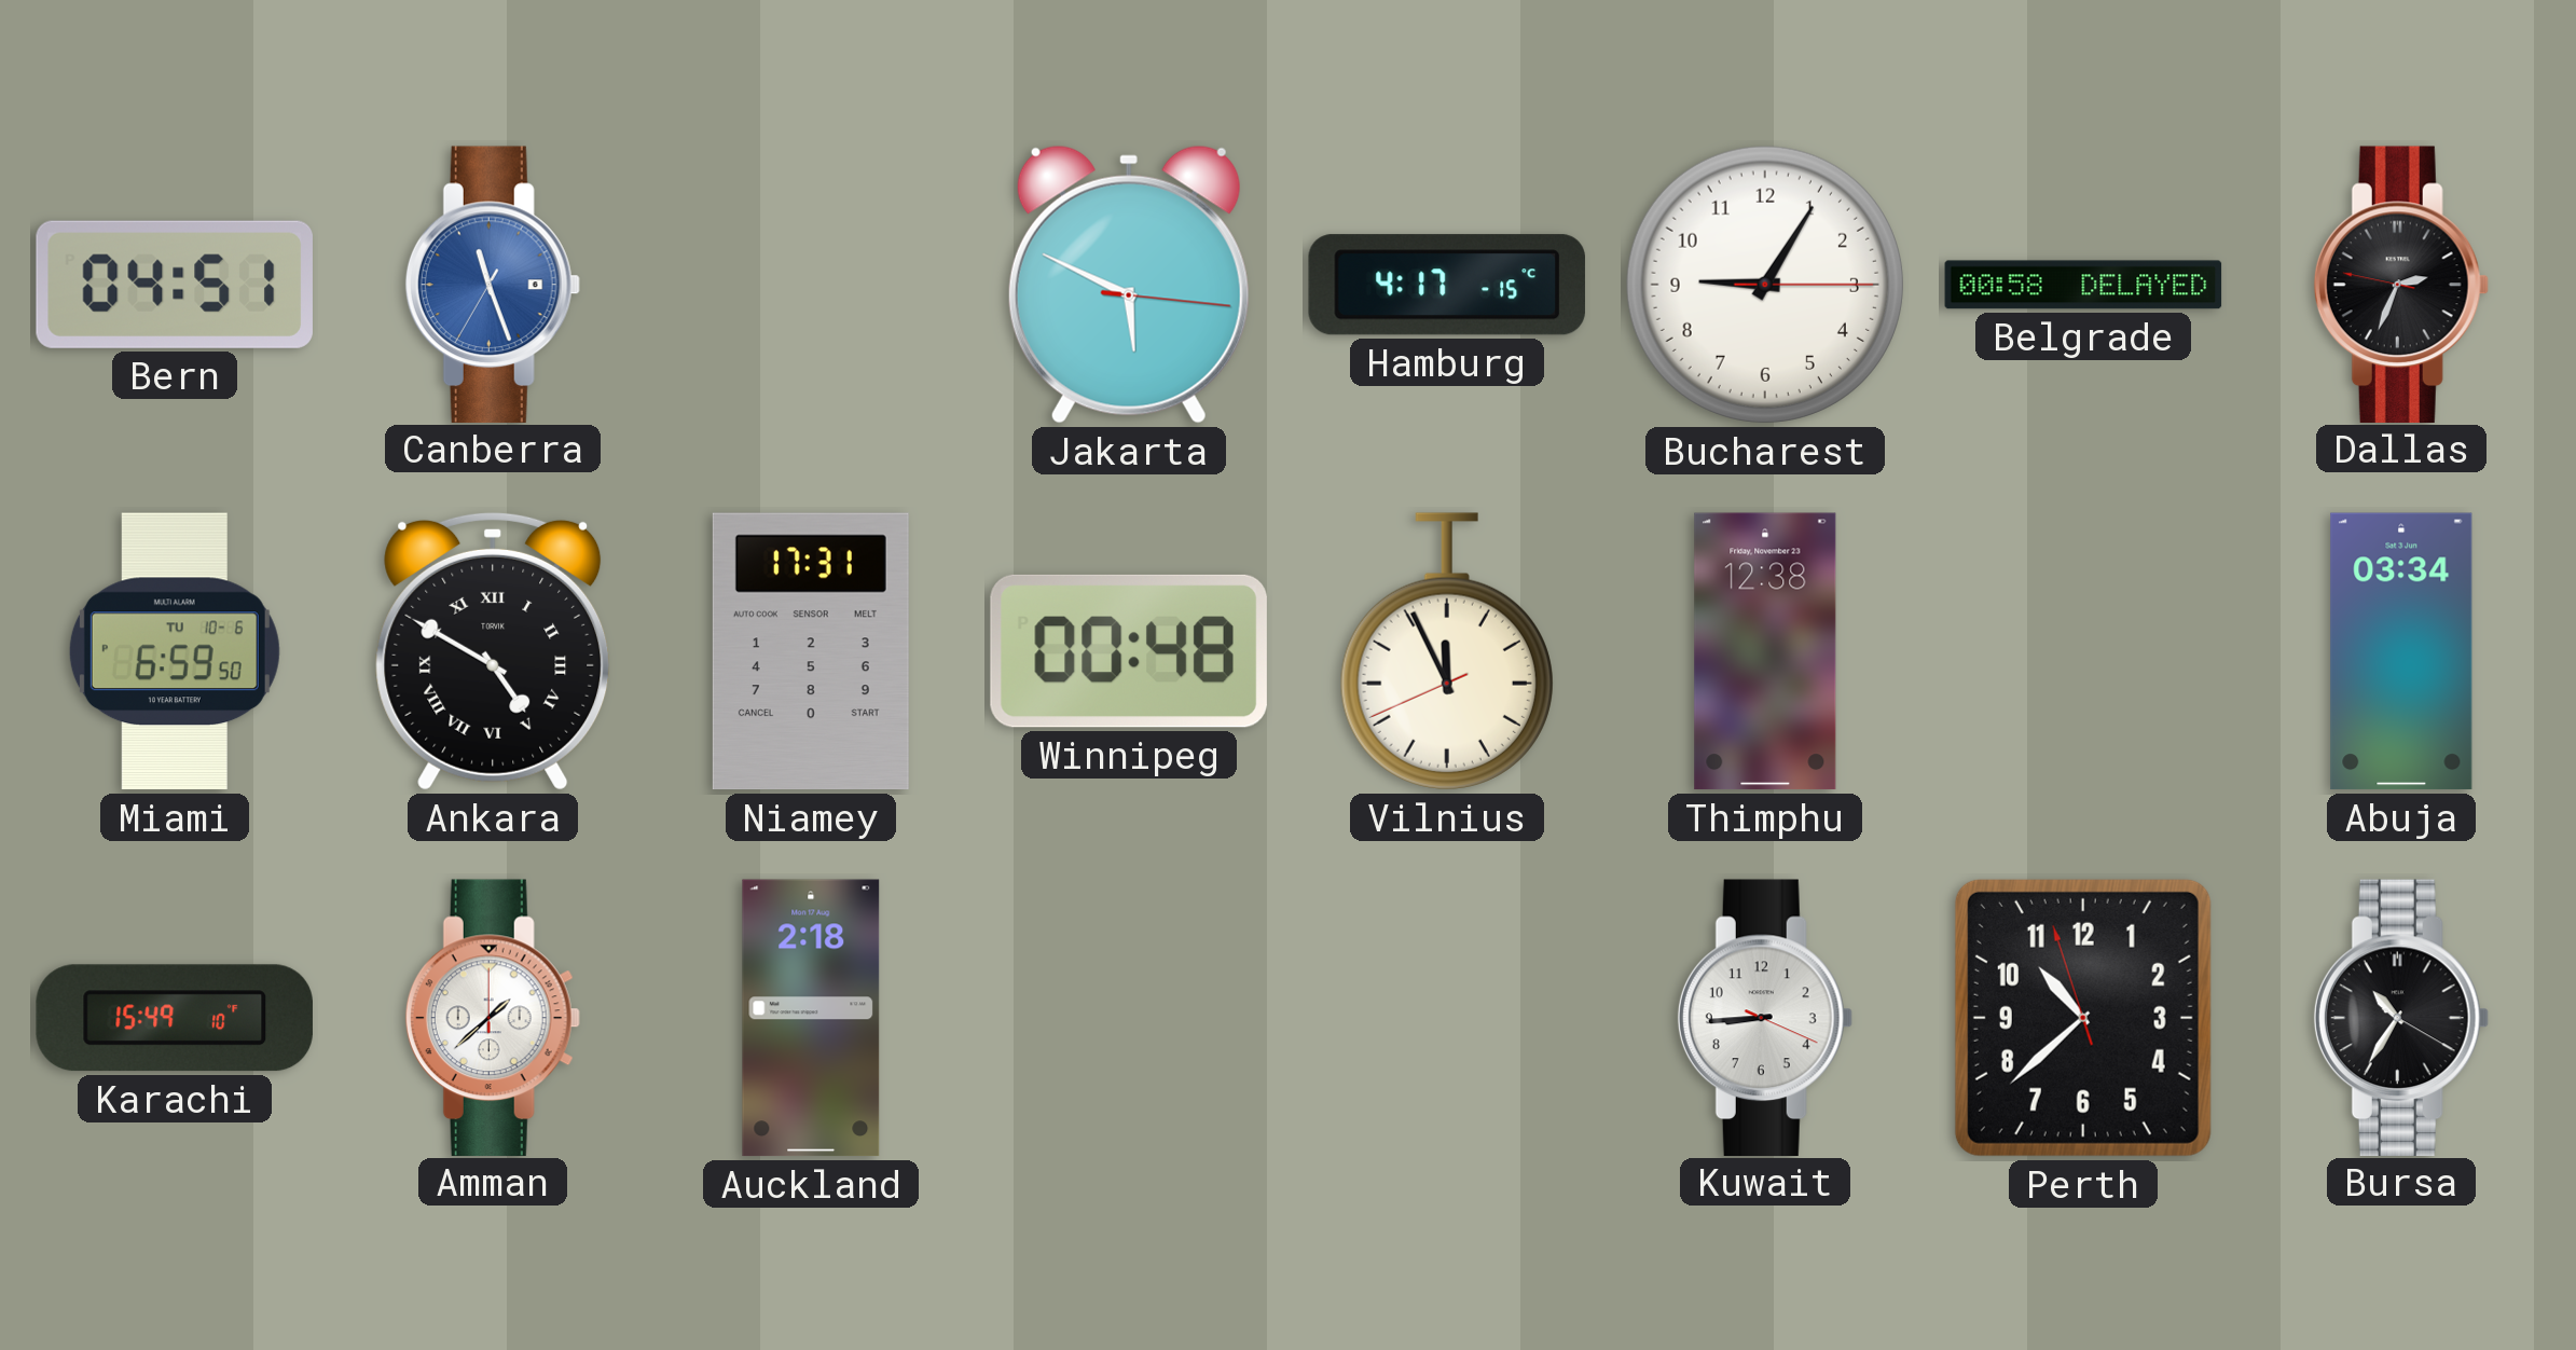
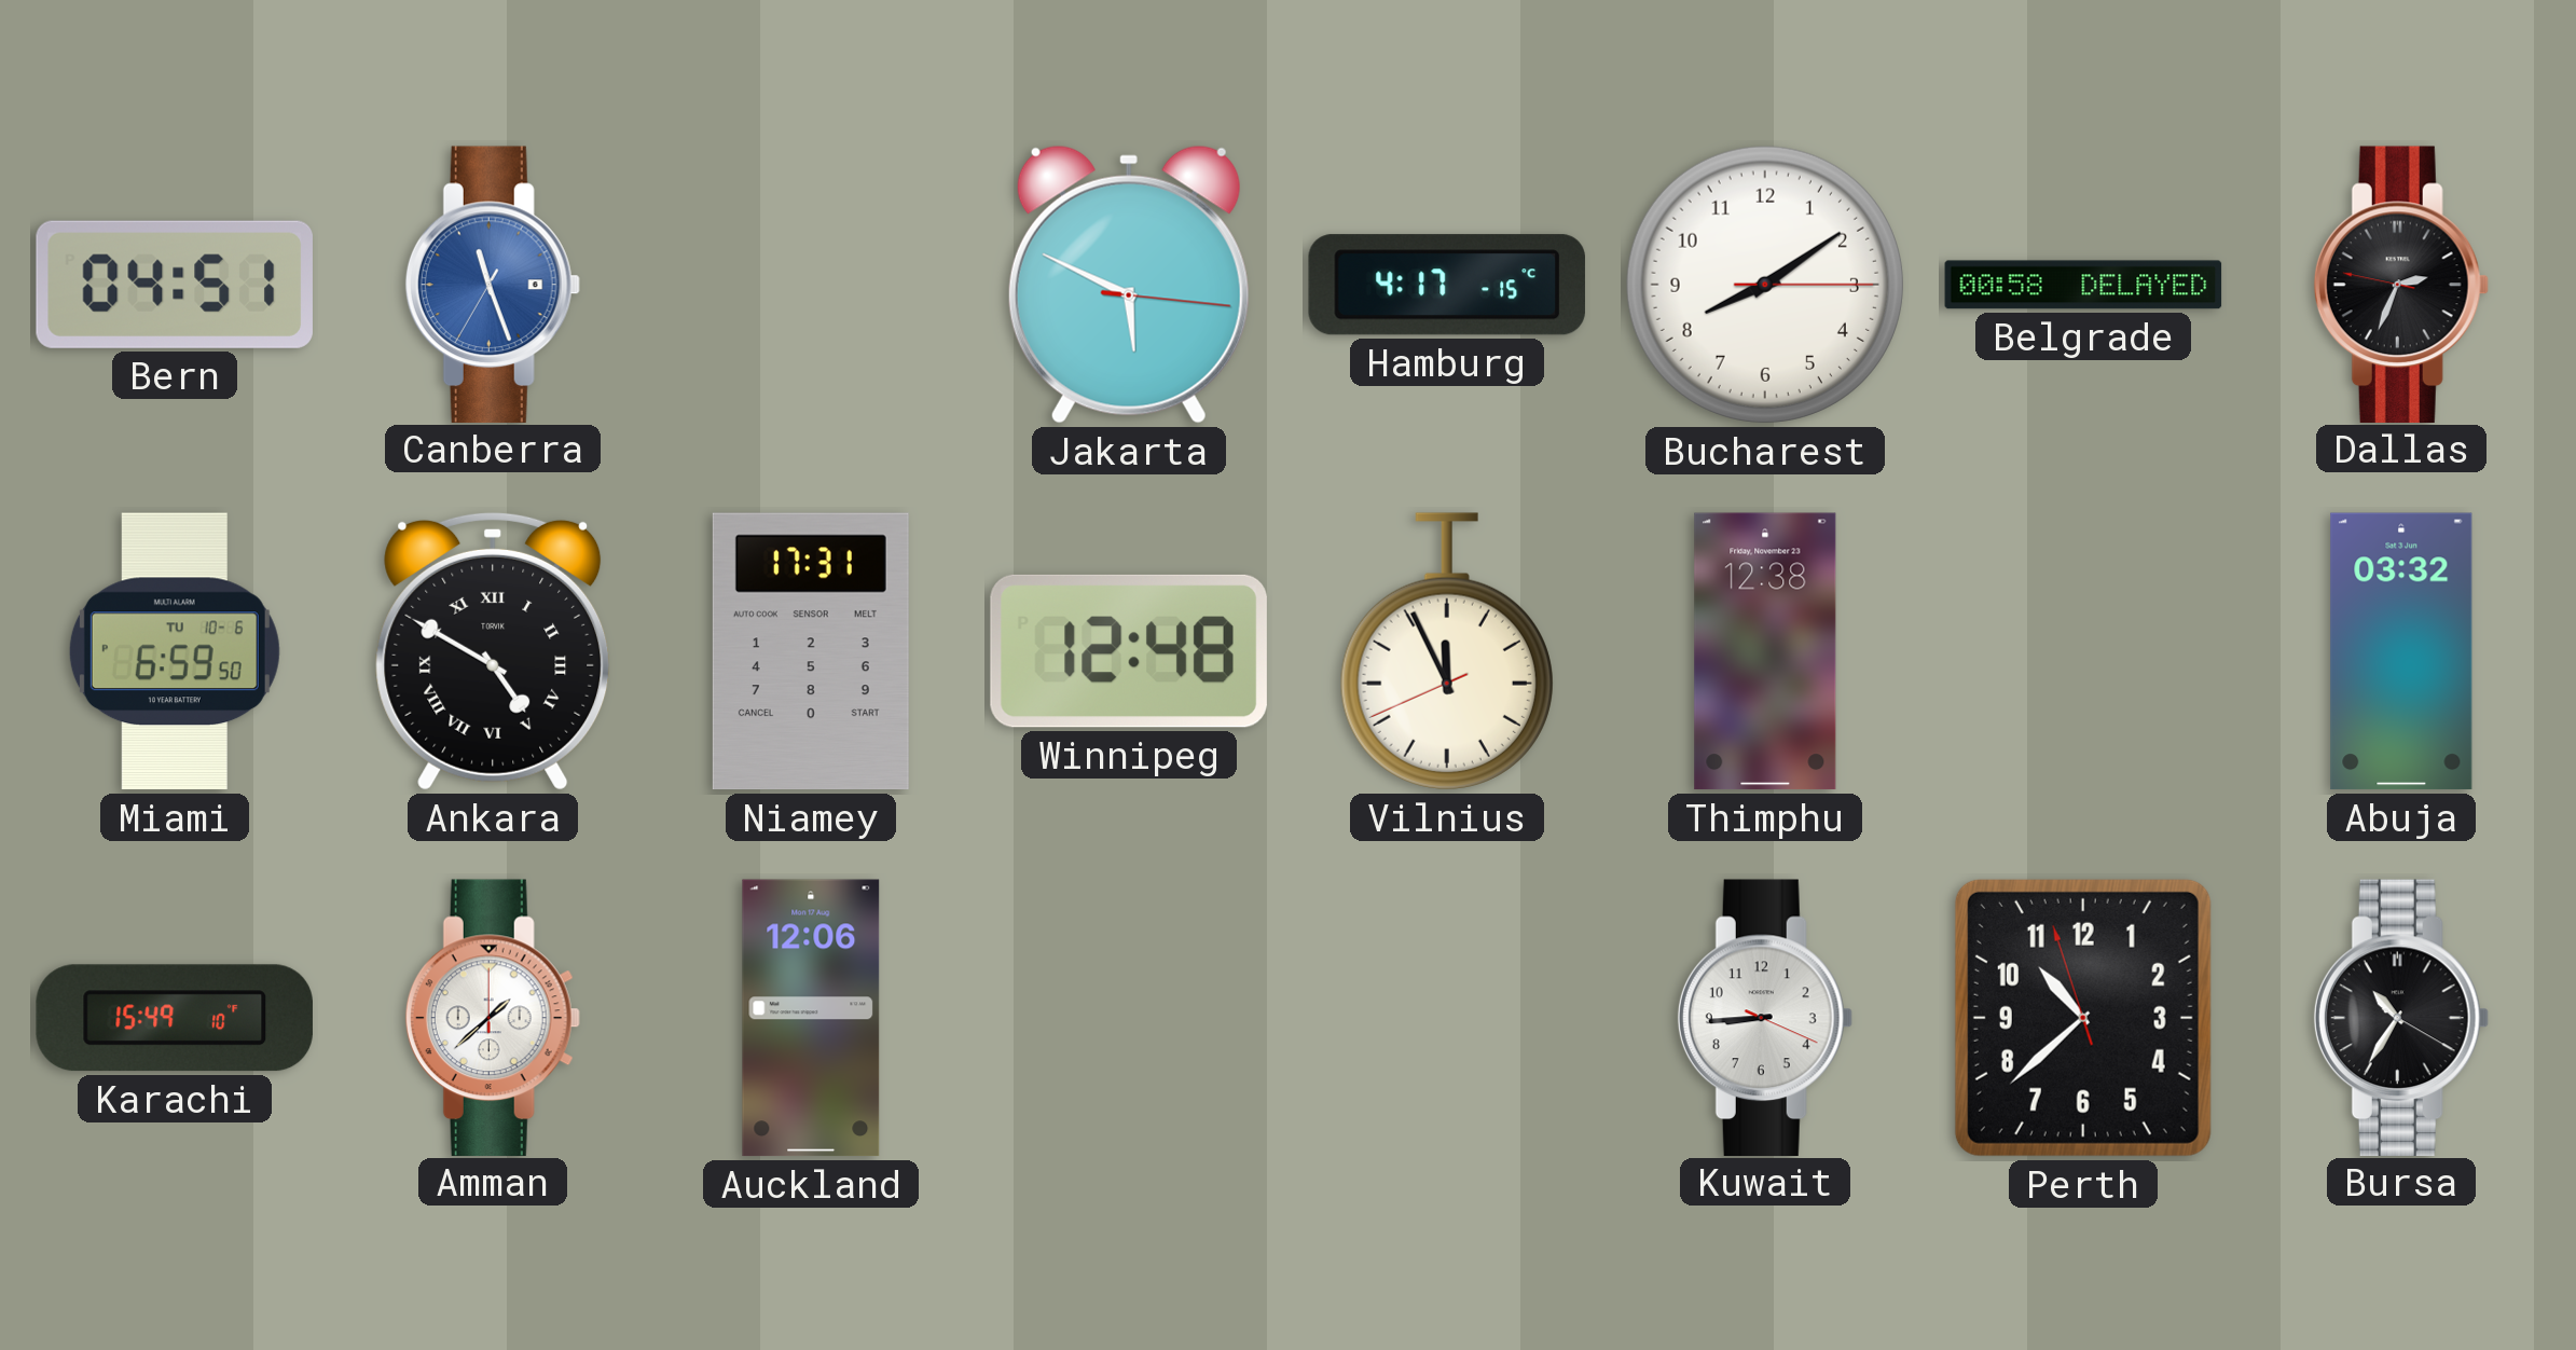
Bucharest: 9:05 -> 8:09 (1765, 285)
Winnipeg: 00:48 -> 12:48 (1129, 651)
Abuja: 03:34 -> 03:32 (2401, 651)
Auckland: 2:18 -> 12:06 (811, 1018)
